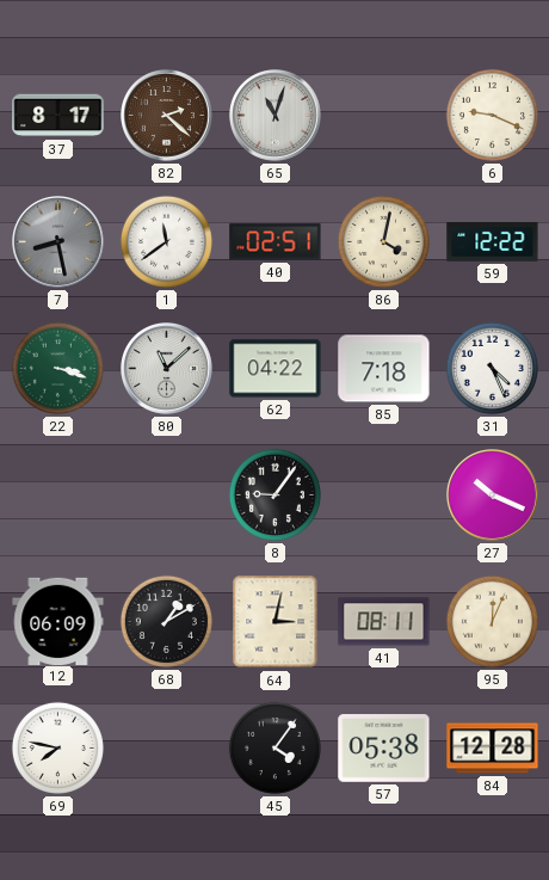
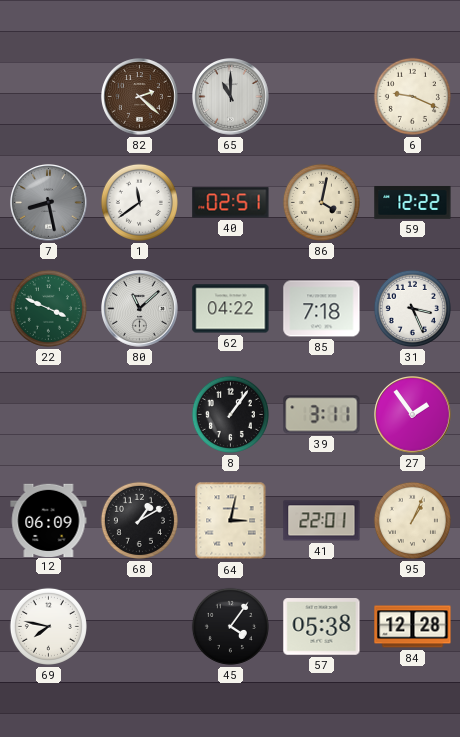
37: 8:17 -> none (58, 116)
65: 11:03 -> 11:00 (231, 97)
22: 3:18 -> 3:49 (48, 308)
31: 4:26 -> 3:26 (412, 308)
8: 9:06 -> 1:06 (230, 414)
39: none -> 3:11 (322, 415)
27: 10:19 -> 1:54 (413, 415)
41: 08:11 -> 22:01 (322, 521)
95: 12:04 -> 1:04 (412, 520)
